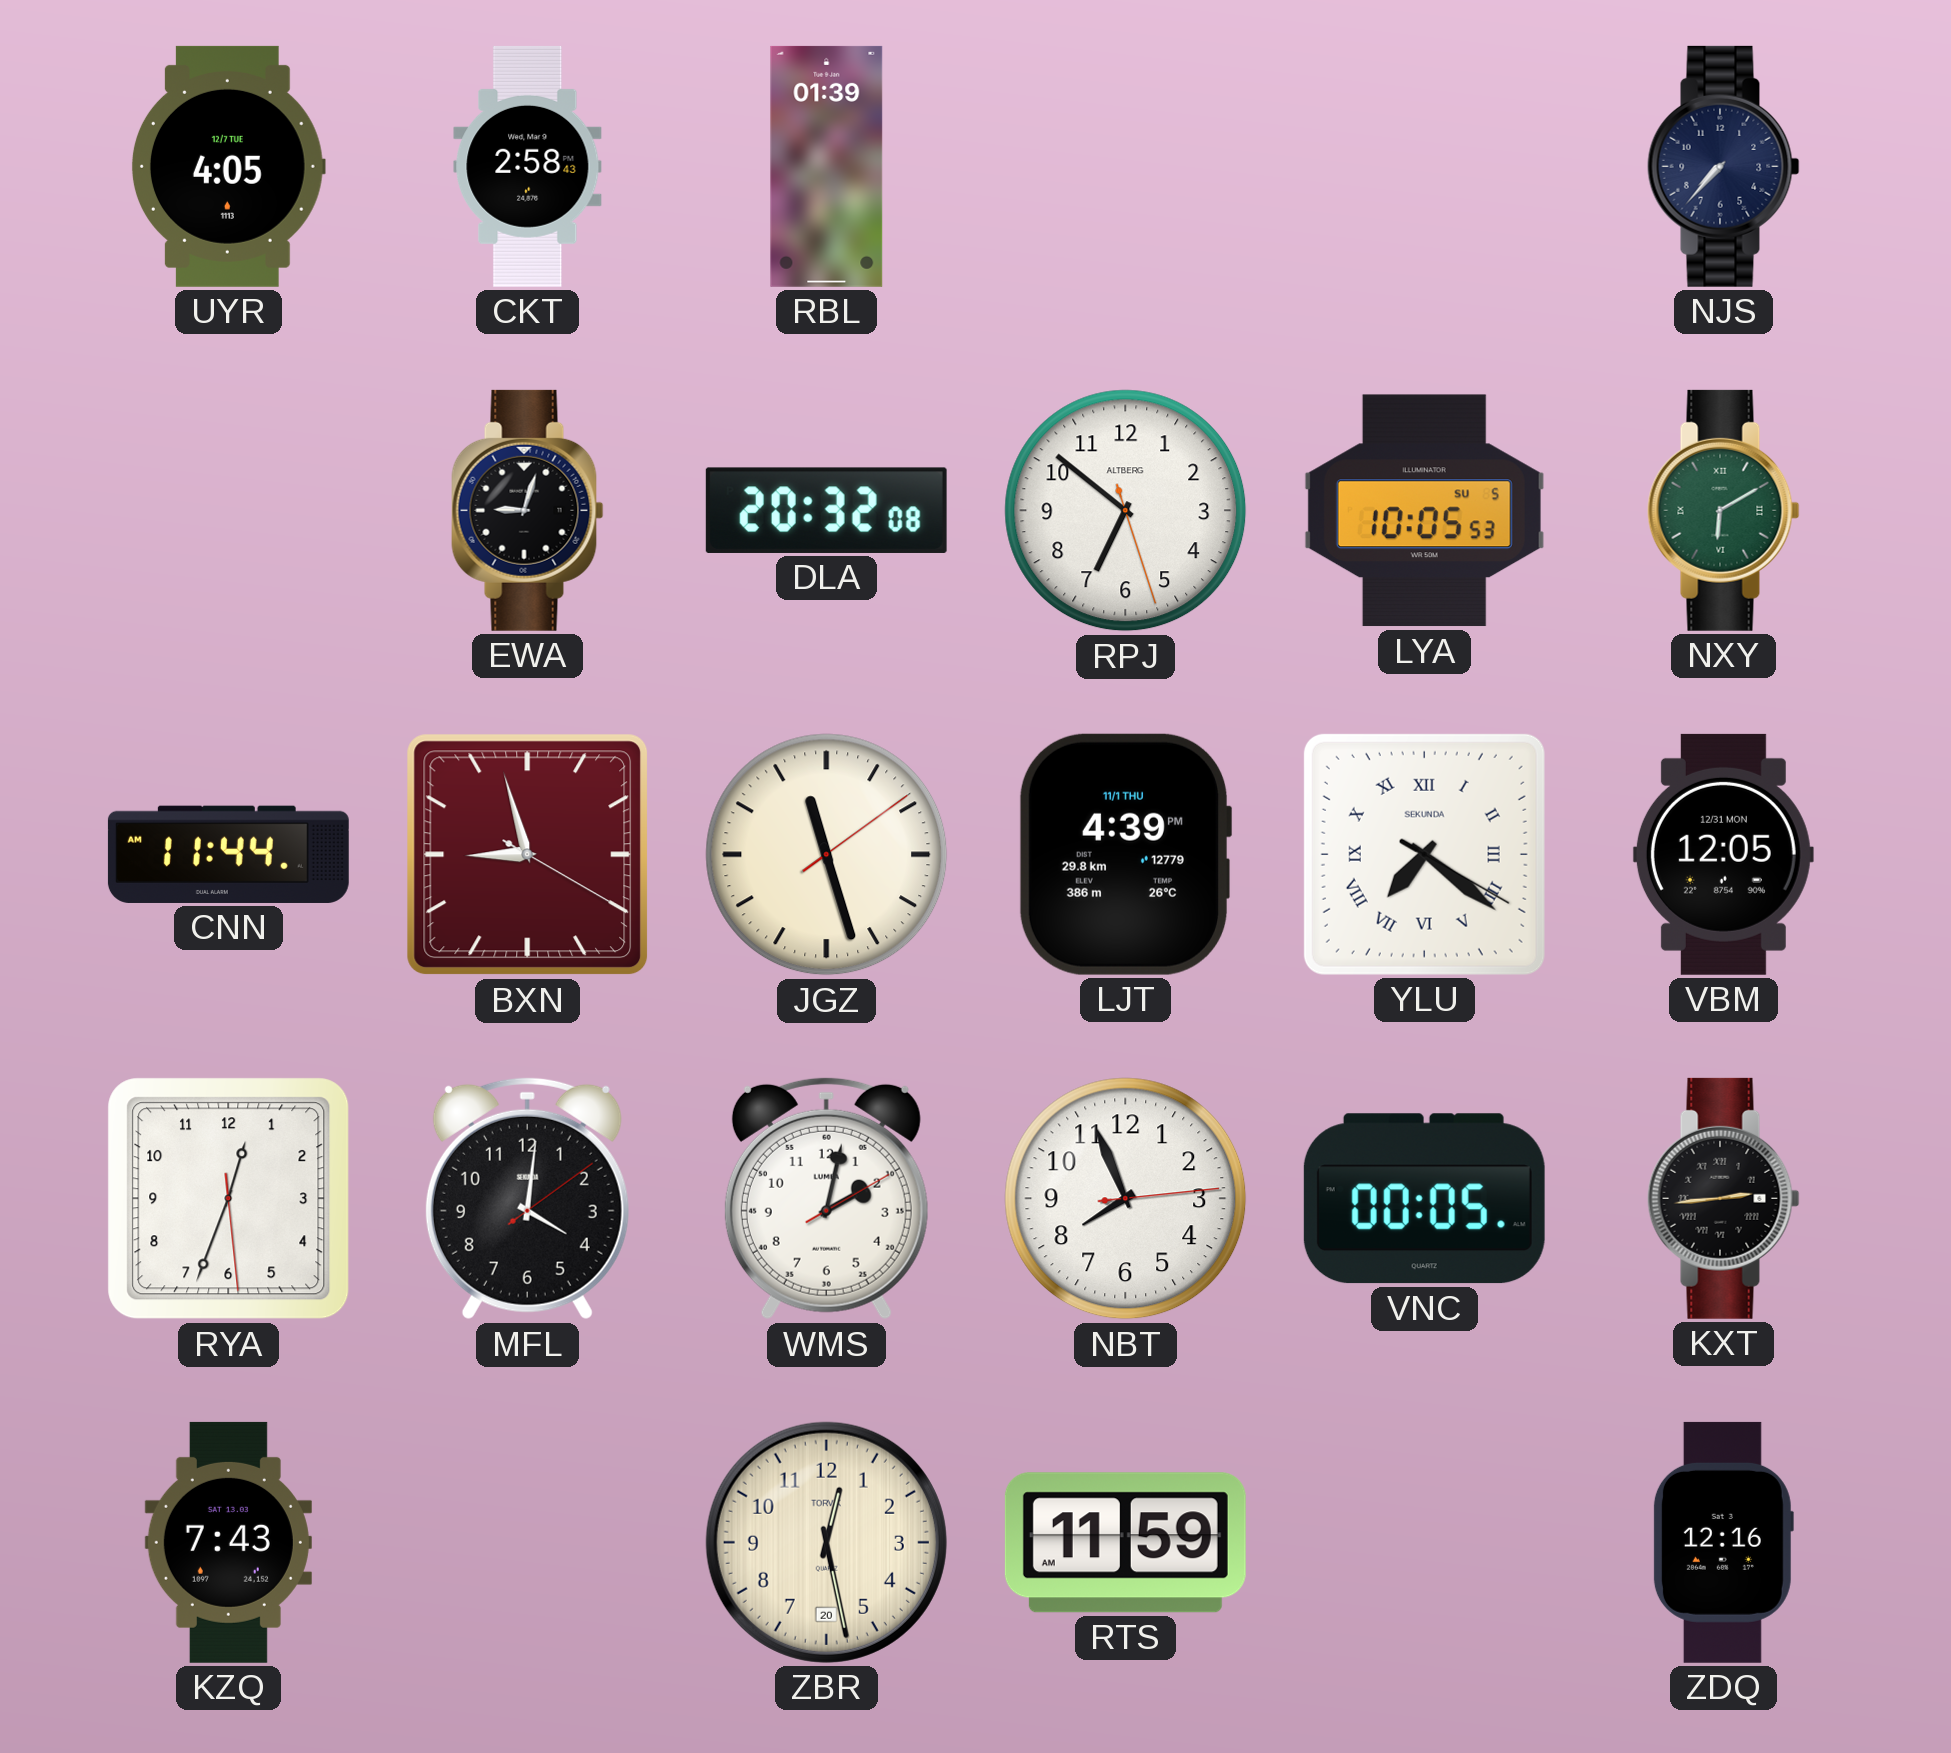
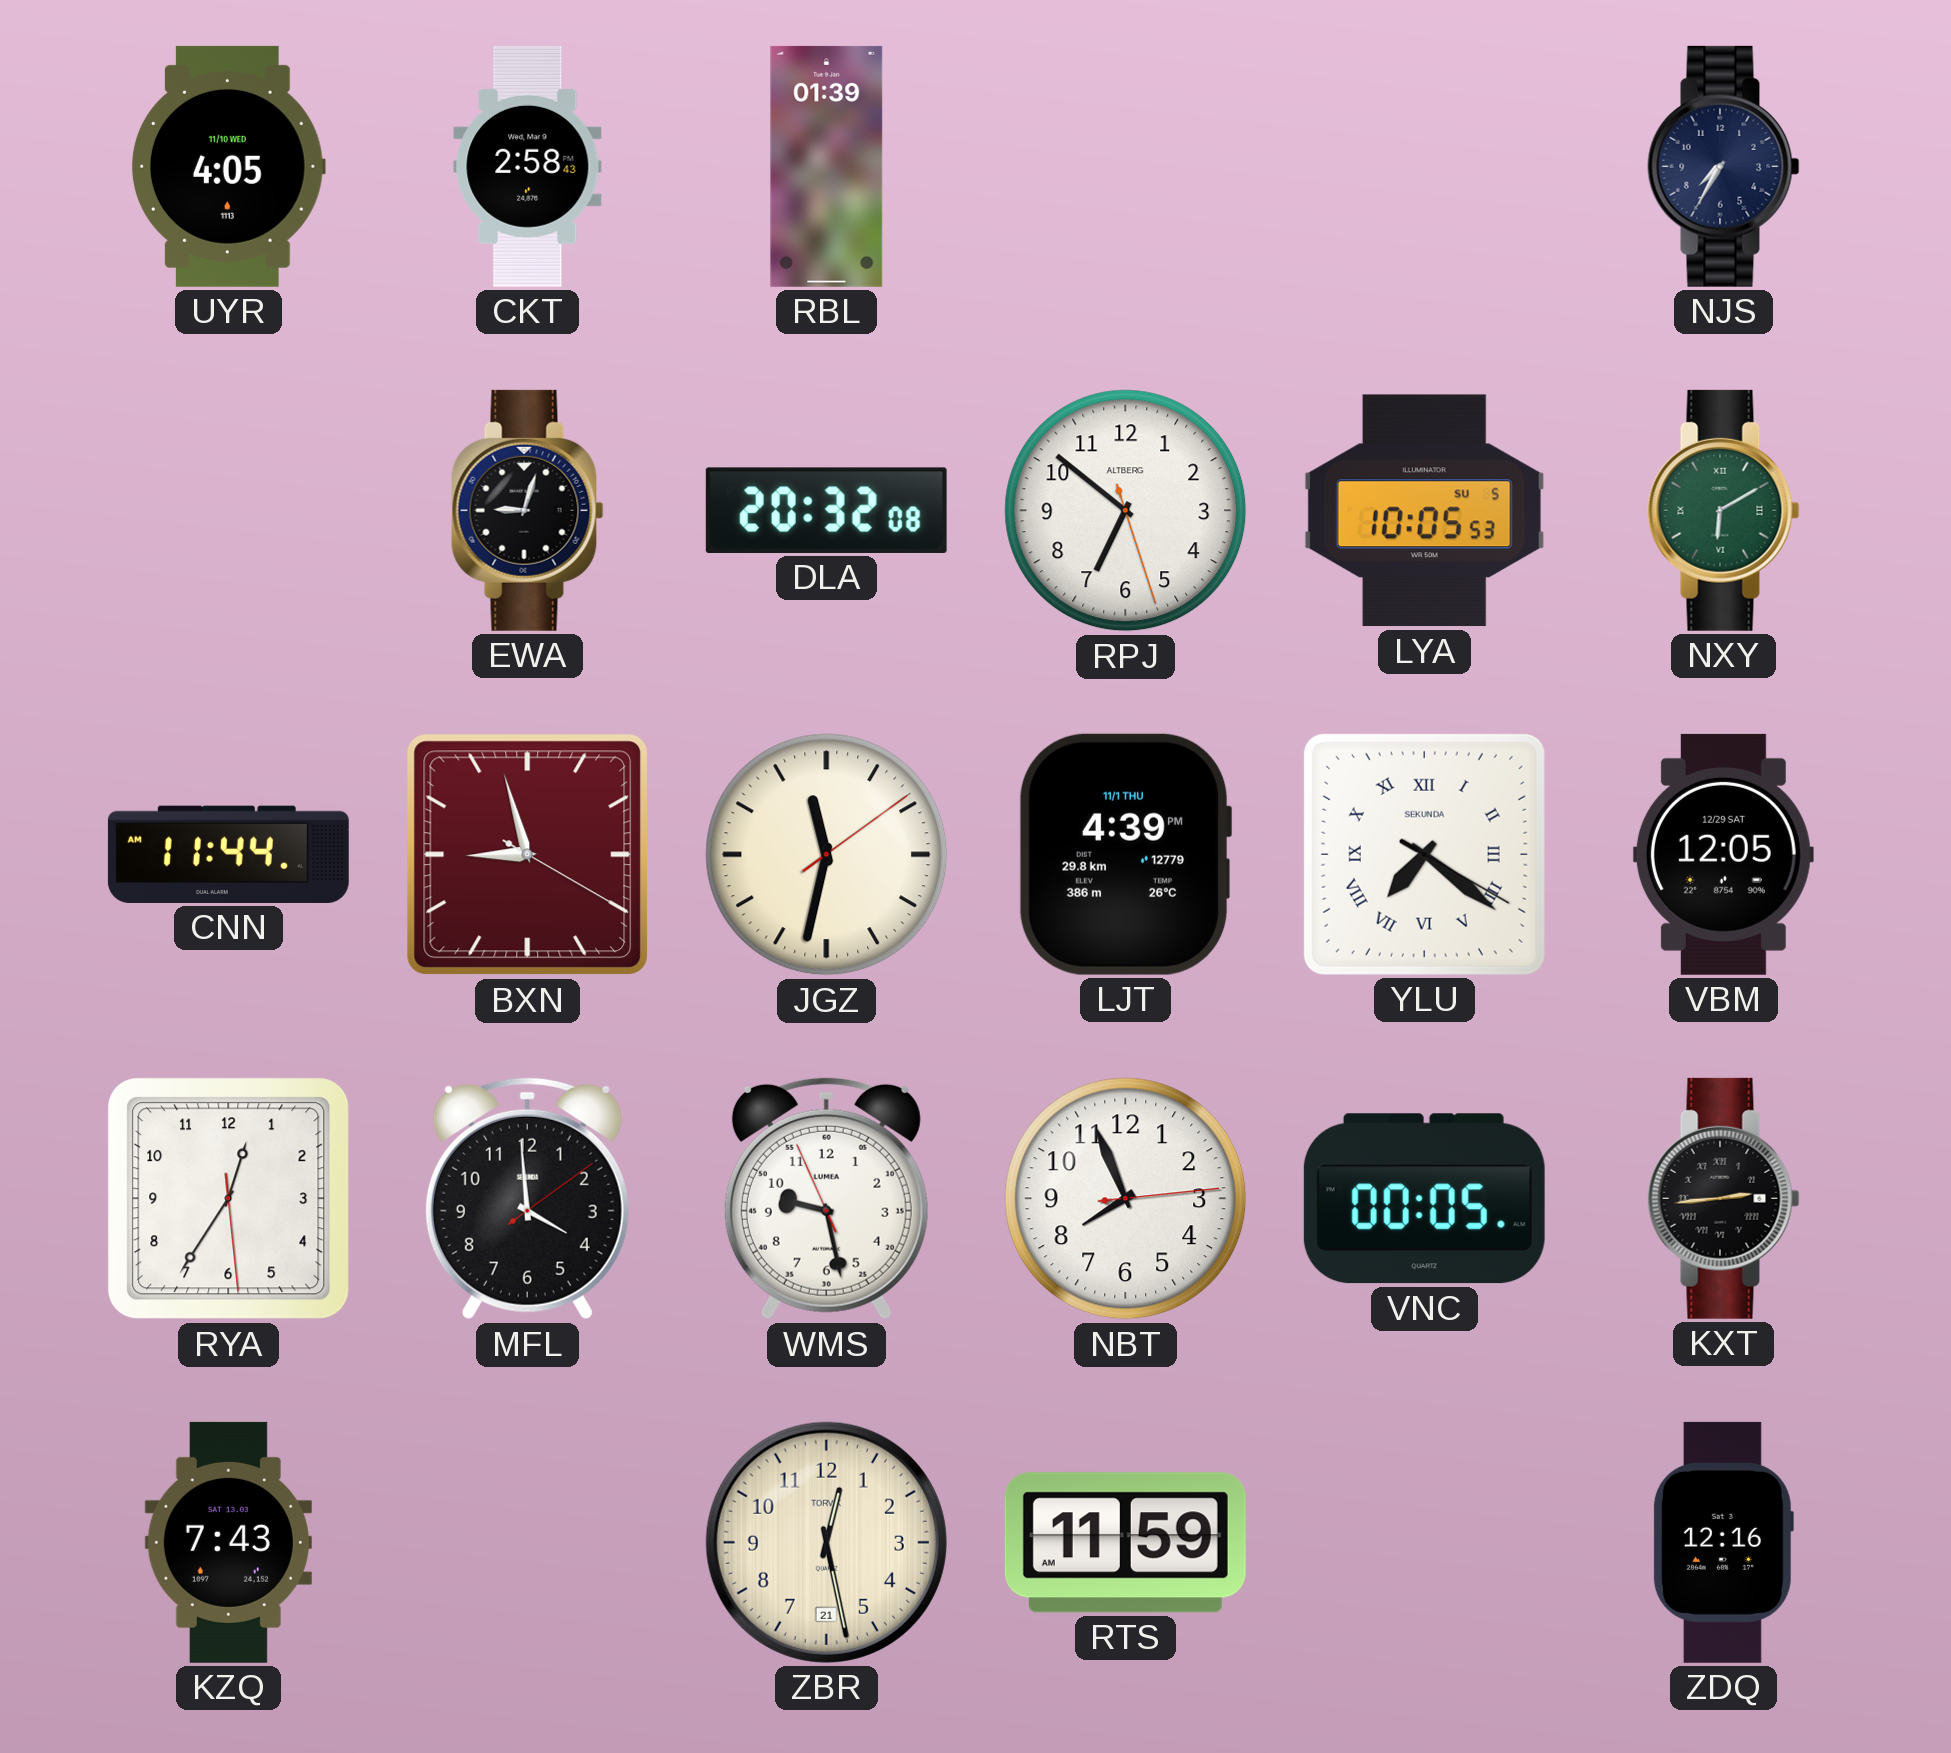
UYR date: 12/7 TUE -> 11/10 WED (228, 166)
NJS: 7:37 -> 7:35 (1724, 166)
JGZ: 11:27 -> 11:32 (827, 855)
VBM date: 12/31 MON -> 12/29 SAT (1723, 854)
RYA: 12:33 -> 12:35 (229, 1199)
MFL: 4:01 -> 3:59 (527, 1198)
WMS: 2:02 -> 9:27 (826, 1198)
ZBR date: 20 -> 21 (826, 1542)
